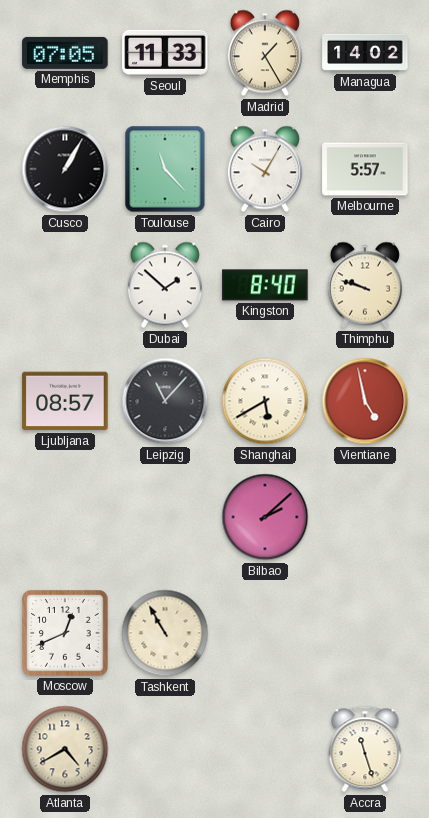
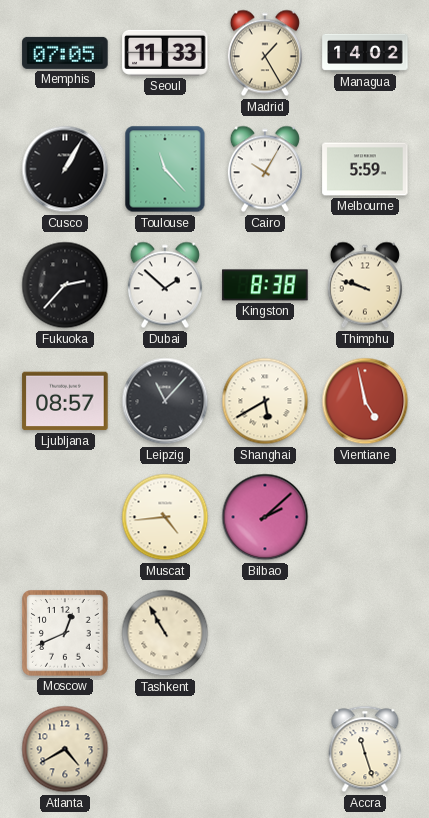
Melbourne: 5:57 -> 5:59 (365, 169)
Fukuoka: none -> 2:37 (65, 285)
Kingston: 8:40 -> 8:38 (265, 285)
Muscat: none -> 4:44 (165, 517)
